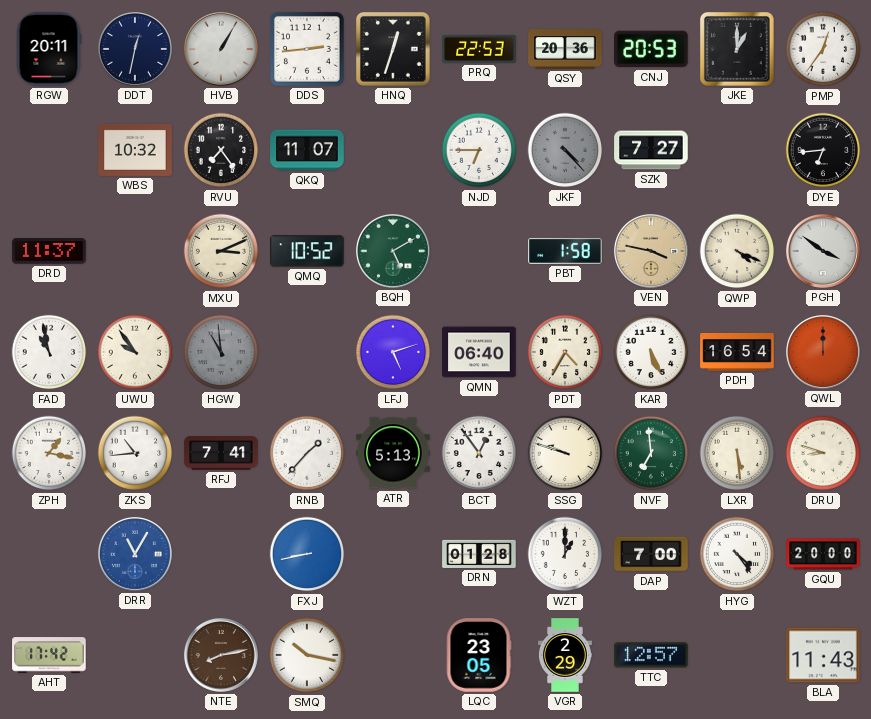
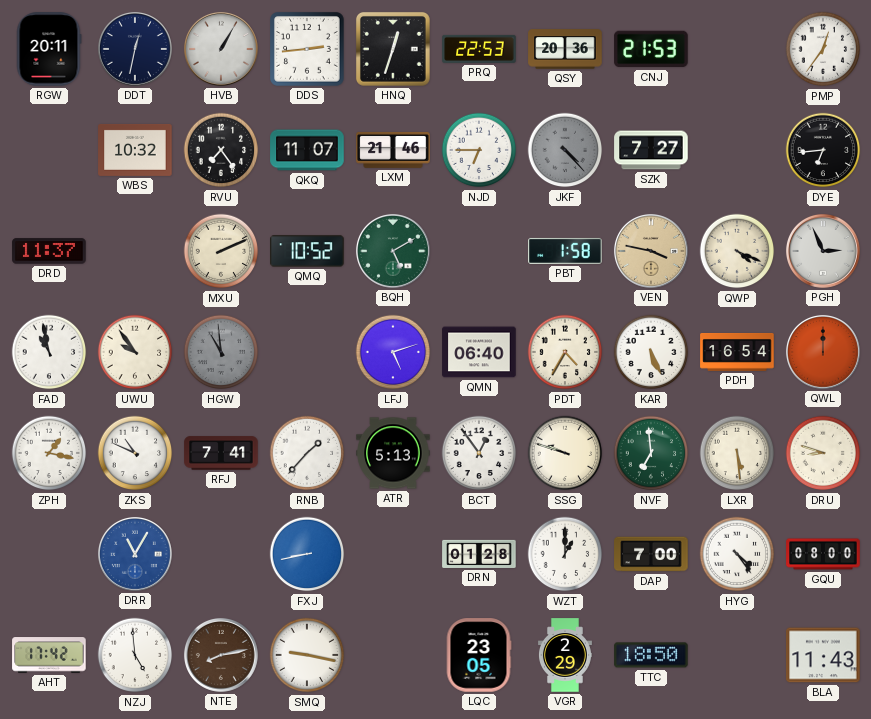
CNJ: 20:53 -> 21:53 (651, 49)
JKE: 1:00 -> none (737, 49)
LXM: none -> 21:46 (393, 150)
MXU: 3:11 -> 2:11 (221, 251)
PGH: 3:51 -> 2:56 (823, 251)
ZKS: 10:44 -> 10:49 (135, 453)
GQU: 20:00 -> 08:00 (823, 554)
NZJ: none -> 4:59 (135, 655)
SMQ: 10:17 -> 9:17 (307, 655)
TTC: 12:57 -> 18:50 (651, 655)
